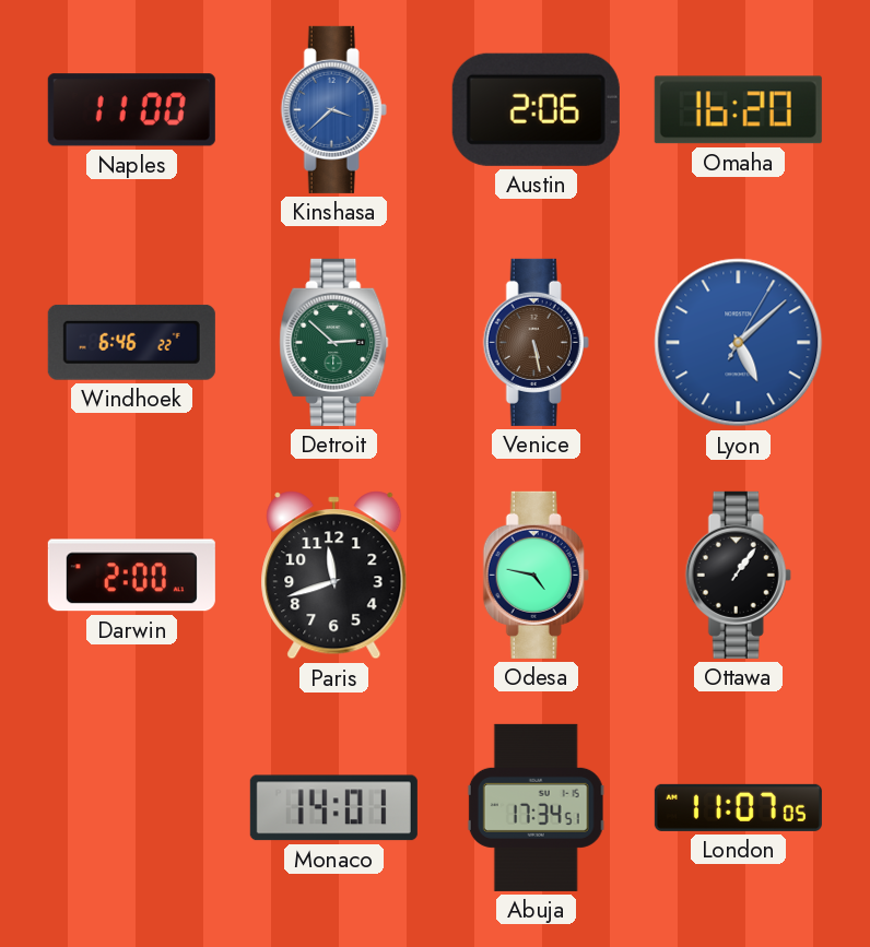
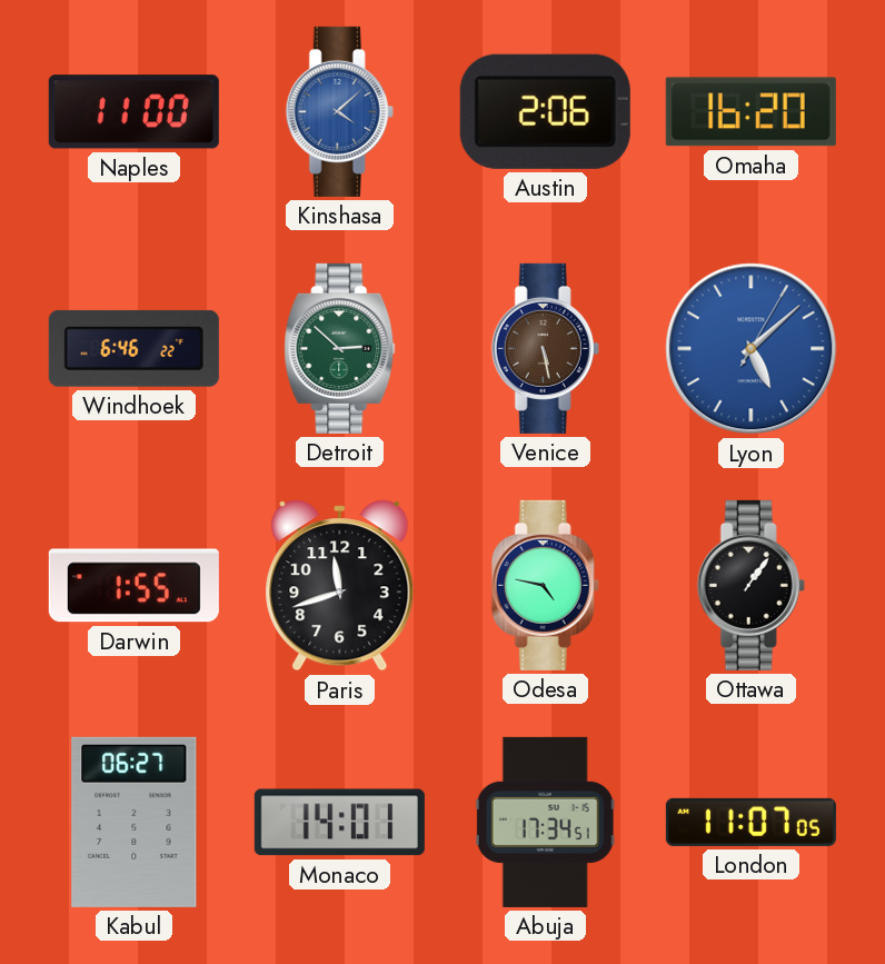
Kinshasa: 3:38 -> 4:08 (339, 111)
Darwin: 2:00 -> 1:55 (133, 586)
Kabul: none -> 06:27 (135, 822)
